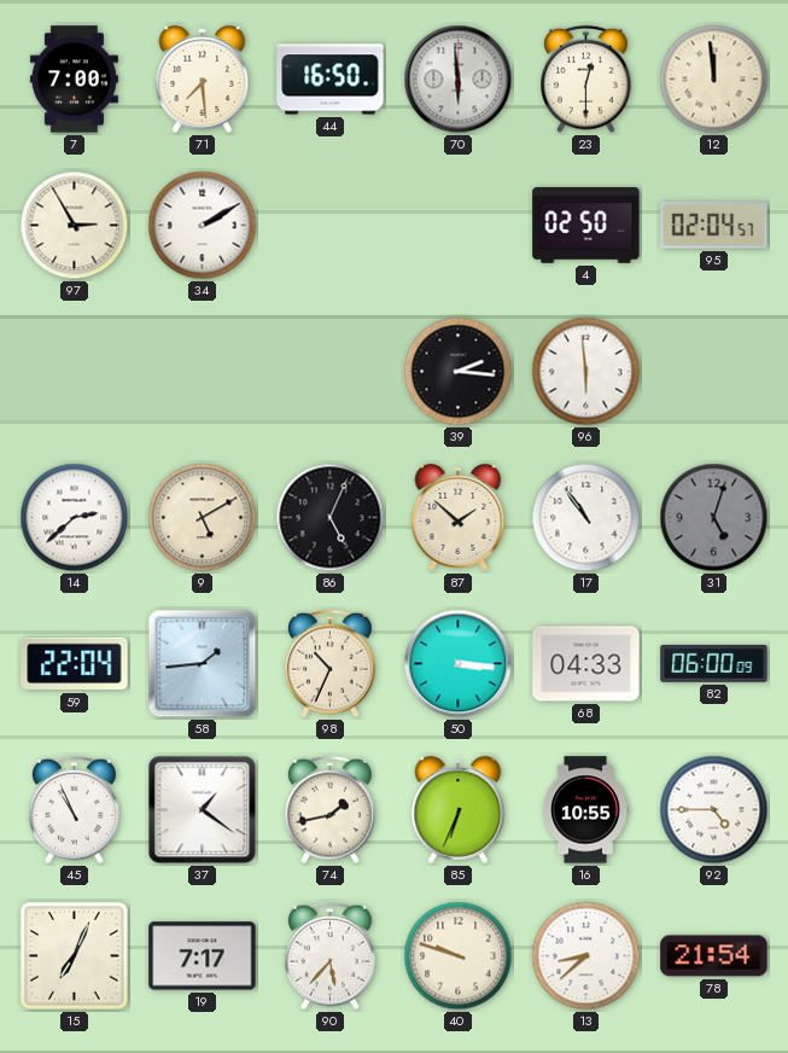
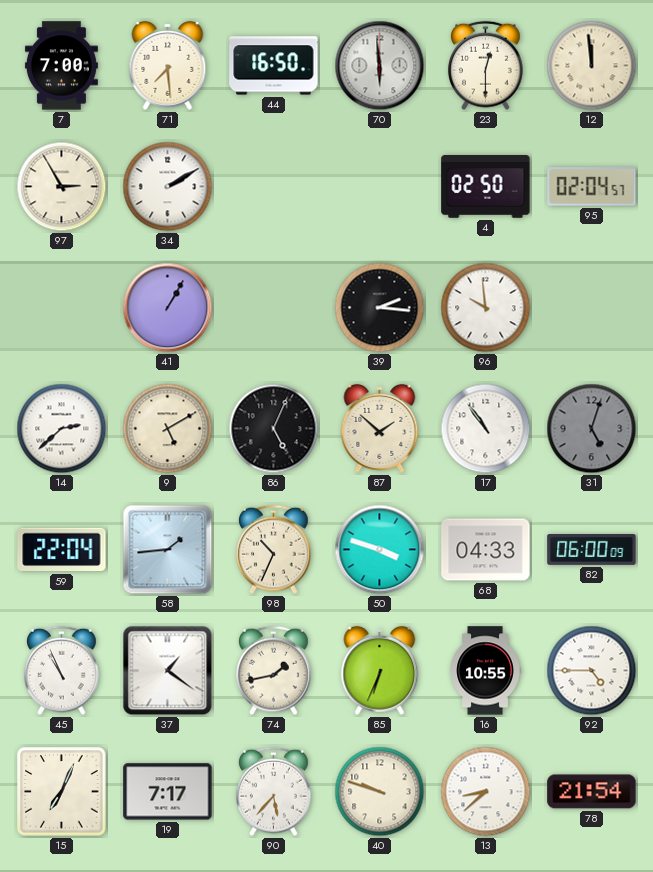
41: none -> 1:05 (168, 308)
96: 5:59 -> 9:59 (486, 308)
50: 3:16 -> 3:48 (380, 550)
